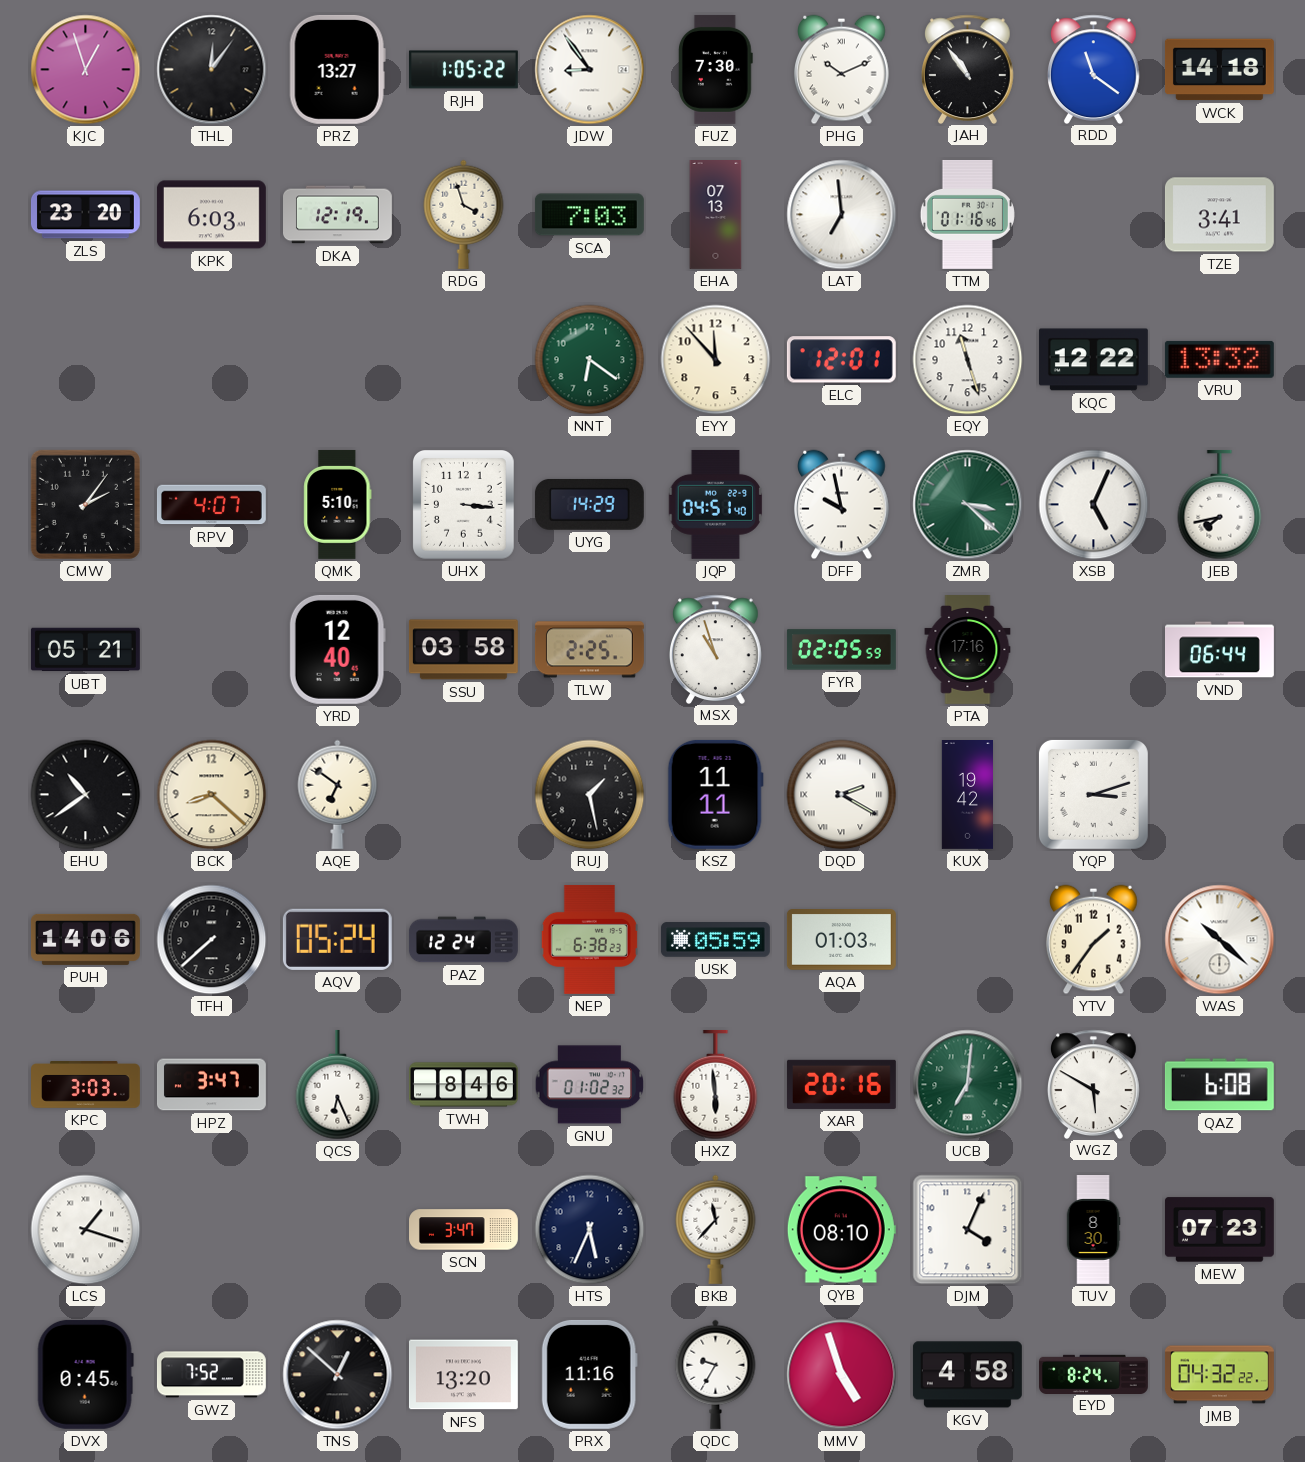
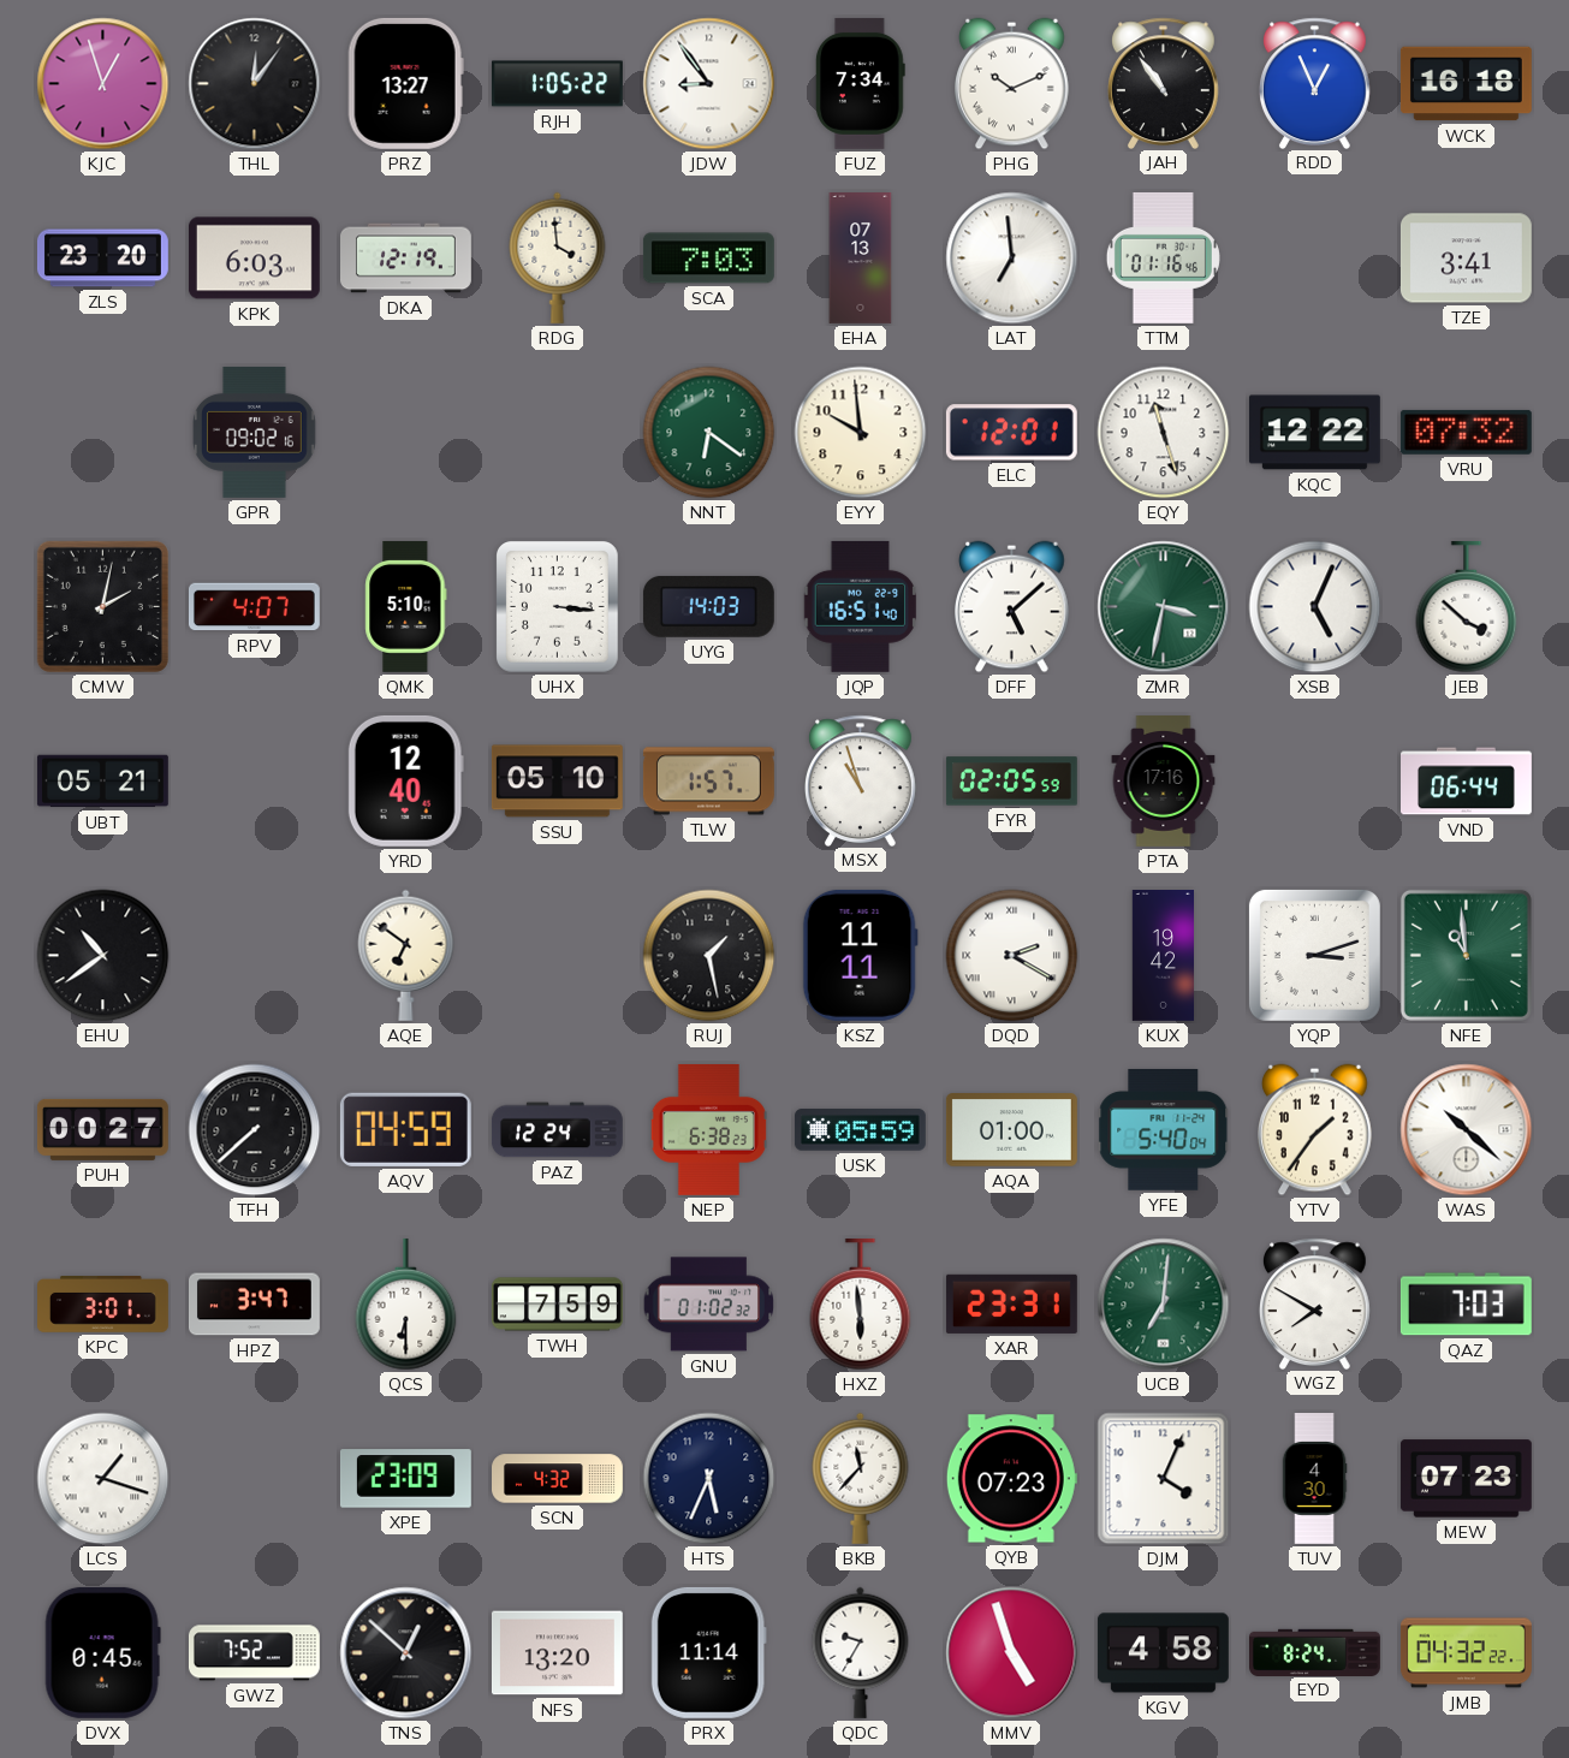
FUZ: 7:30 -> 7:34 (860, 83)
RDD: 11:21 -> 12:56 (1315, 83)
WCK: 14:18 -> 16:18 (1466, 84)
RDG: 3:57 -> 3:59 (558, 257)
GPR: none -> 09:02 (254, 432)
EYY: 11:53 -> 9:59 (861, 433)
VRU: 13:32 -> 07:32 (1466, 432)
CMW: 2:06 -> 2:02 (102, 606)
UYG: 14:29 -> 14:03 (708, 606)
JQP: 04:51 -> 16:51 (861, 606)
DFF: 9:58 -> 5:08 (1012, 607)
ZMR: 3:22 -> 3:32 (1164, 607)
JEB: 7:43 -> 3:52 (1467, 607)
SSU: 03:58 -> 05:10 (557, 782)
TLW: 2:25 -> 1:57 (708, 782)
BCK: 8:22 -> none (212, 795)
NFE: none -> 10:59 (1466, 955)
PUH: 14:06 -> 00:27 (102, 1129)
AQV: 05:24 -> 04:59 (405, 1129)
AQA: 01:03 -> 01:00 (1011, 1130)
YFE: none -> 5:40 (1164, 1130)
KPC: 3:03 -> 3:01 (103, 1305)
QCS: 6:26 -> 6:30 (406, 1305)
TWH: 8:46 -> 7:59 (558, 1305)
XAR: 20:16 -> 23:31 (1011, 1303)
WGZ: 5:50 -> 7:50 (1315, 1303)
QAZ: 6:08 -> 7:03 (1466, 1305)
XPE: none -> 23:09 (405, 1479)
SCN: 3:47 -> 4:32 (558, 1479)
QYB: 08:10 -> 07:23 (1011, 1479)
TUV: 8:30 -> 4:30 (1314, 1479)
PRX: 11:16 -> 11:14 (708, 1652)
